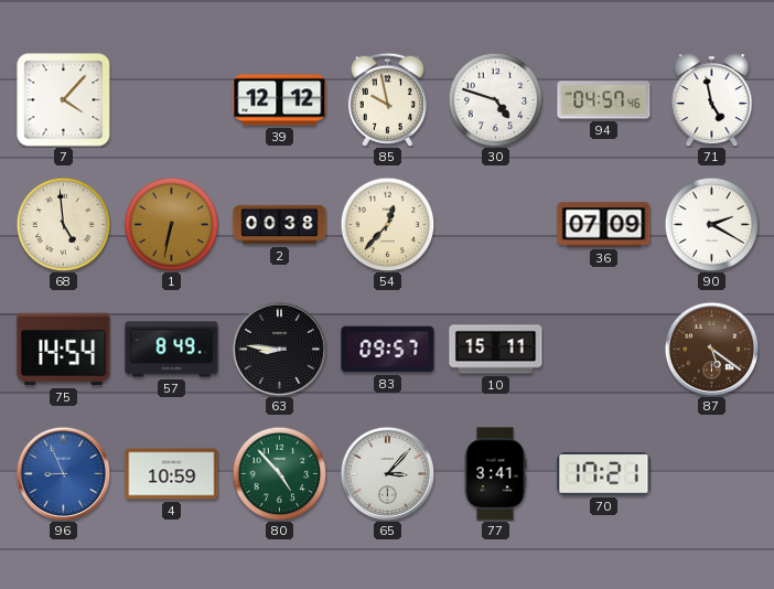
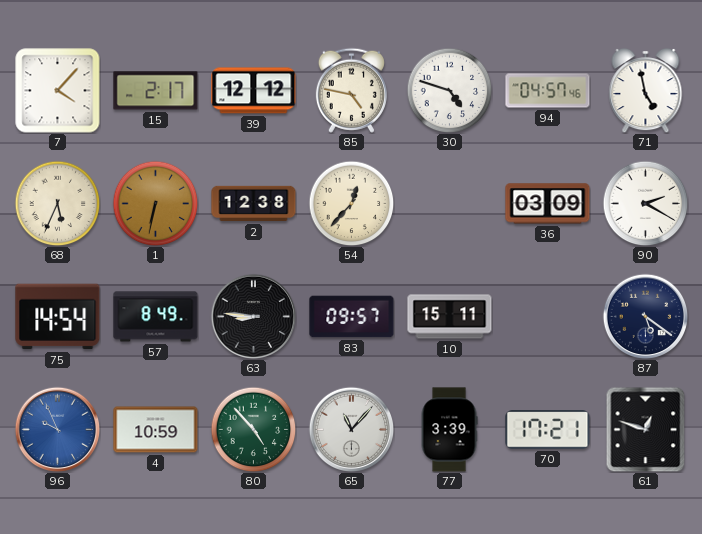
15: none -> 2:17 (156, 91)
85: 9:58 -> 4:47 (351, 90)
68: 4:59 -> 5:34 (57, 203)
2: 00:38 -> 12:38 (254, 204)
36: 07:09 -> 03:09 (548, 204)
87 dial: brown -> navy (645, 316)
96: 8:56 -> 9:56 (57, 429)
65: 3:07 -> 11:07 (351, 429)
77: 3:41 -> 3:39 (449, 430)
61: none -> 12:48 (646, 429)
